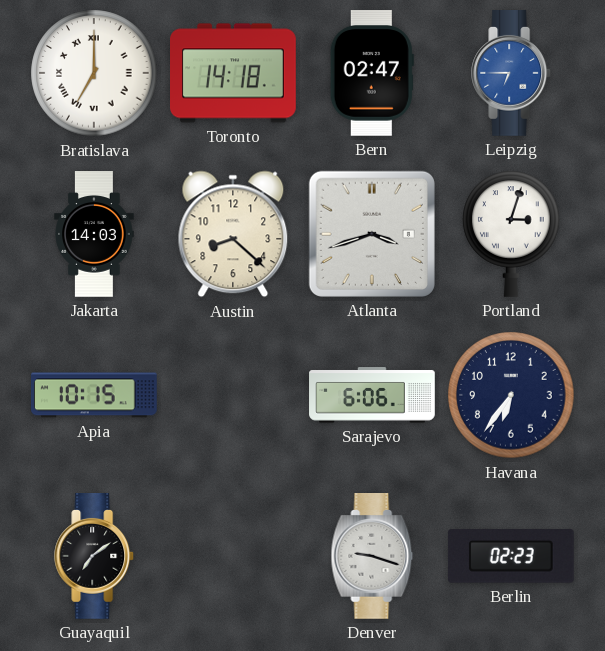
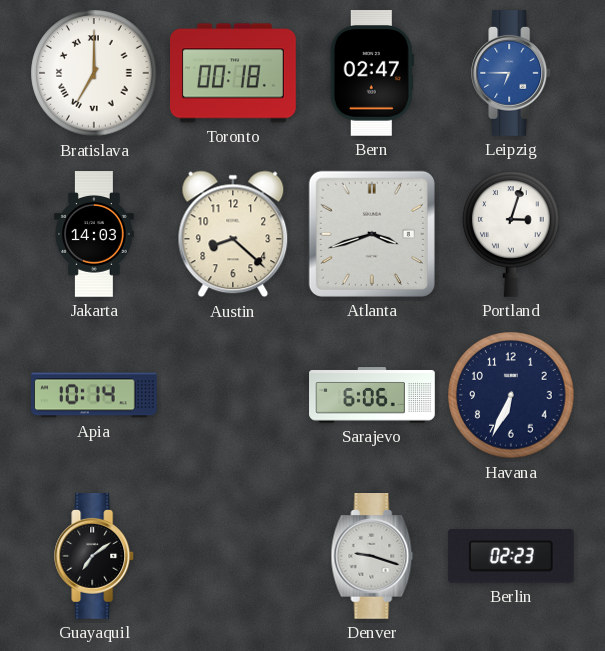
Toronto: 14:18 -> 00:18 (233, 73)
Apia: 10:15 -> 10:14 (95, 395)
Havana: 6:36 -> 6:34 (511, 395)
